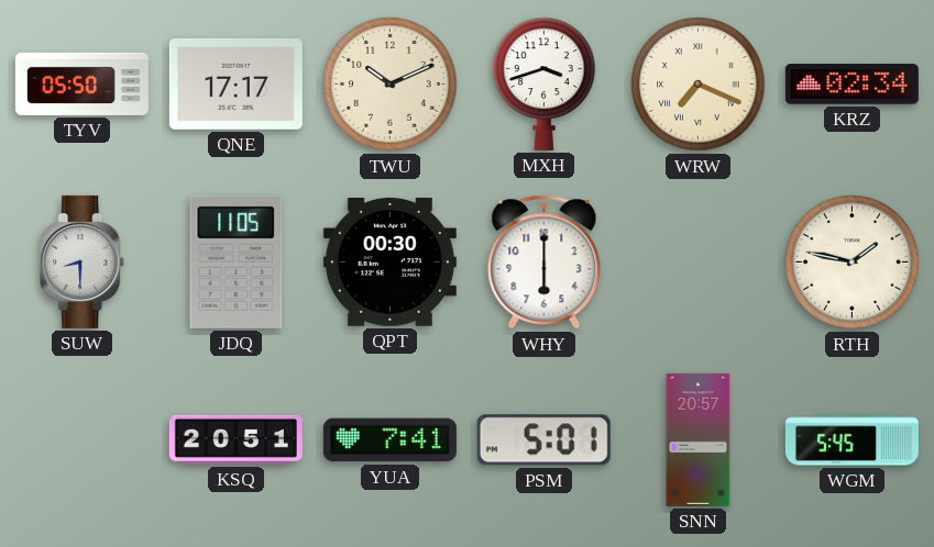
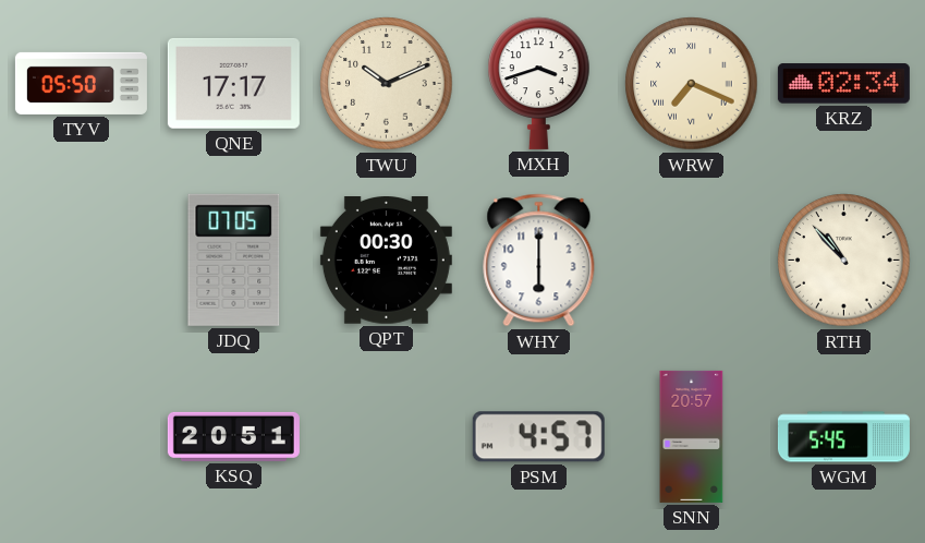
SUW: 8:30 -> none (83, 261)
JDQ: 11:05 -> 07:05 (234, 260)
RTH: 1:47 -> 10:53 (844, 261)
YUA: 7:41 -> none (389, 440)
PSM: 5:01 -> 4:57 (538, 437)
